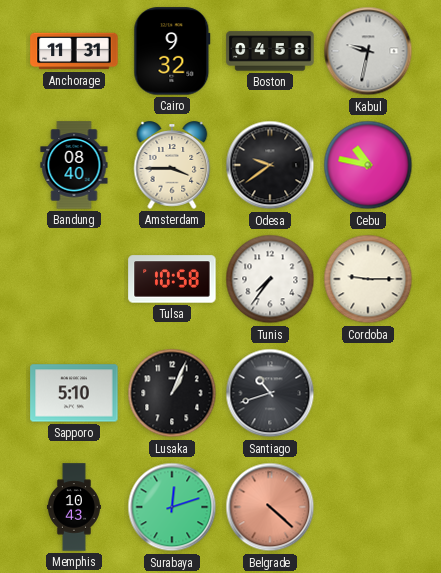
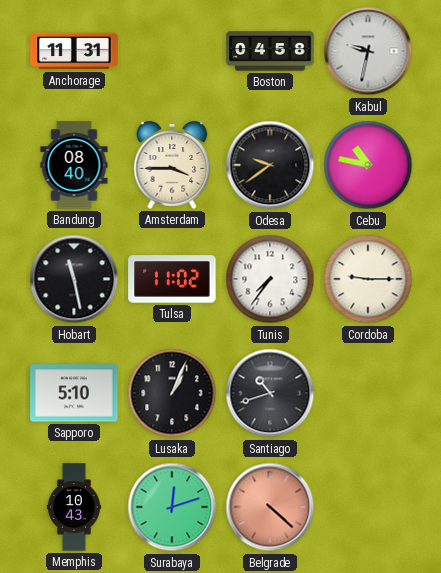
Cairo: 9:32 -> none (172, 51)
Hobart: none -> 11:28 (74, 279)
Tulsa: 10:58 -> 11:02 (172, 279)
